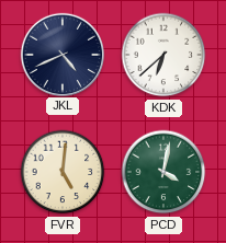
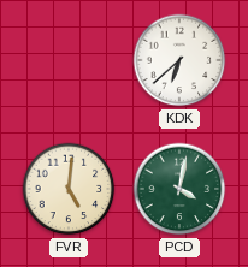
JKL: 4:41 -> none (61, 54)
